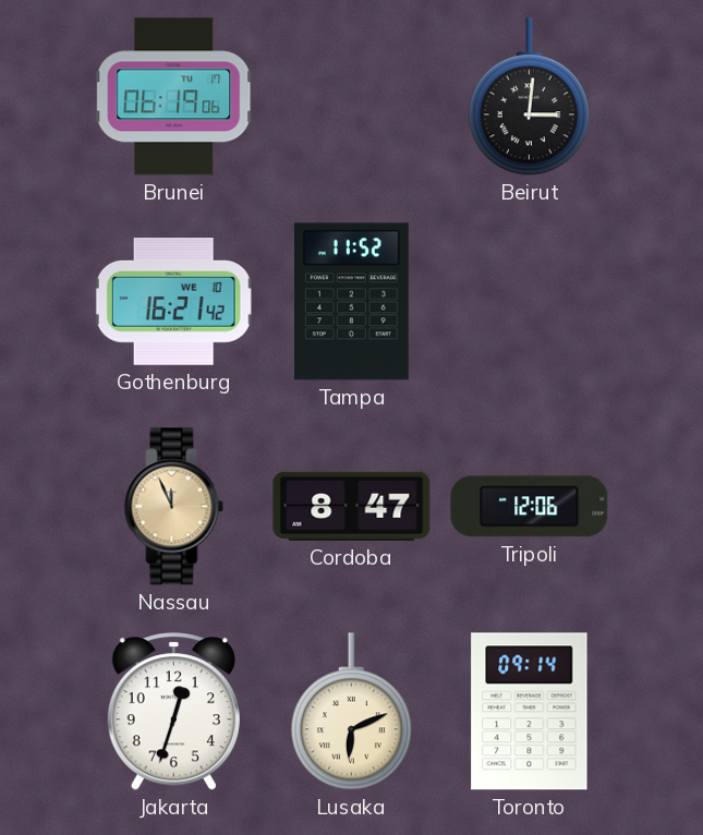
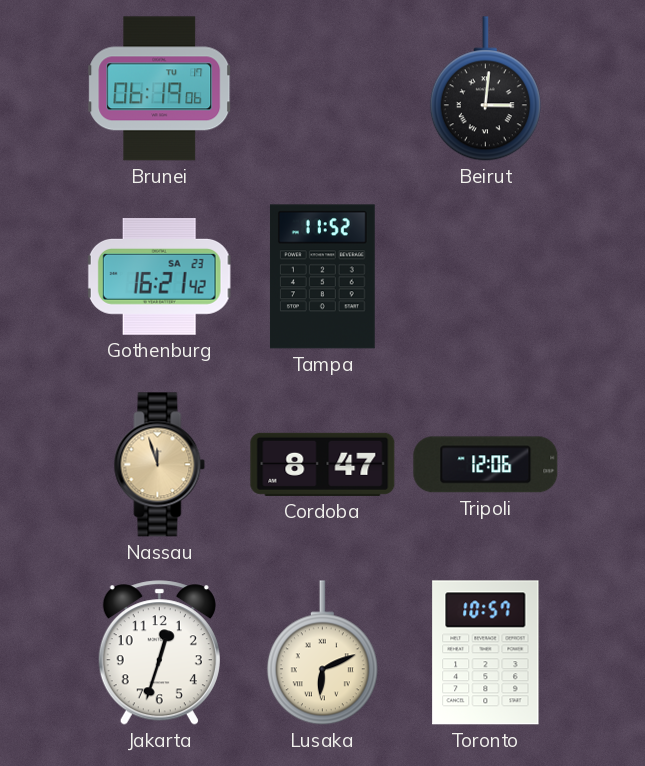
Gothenburg date: WE 10 -> SA 23 (159, 277)
Nassau: 11:56 -> 11:57 (160, 465)
Toronto: 09:14 -> 10:57 (486, 653)
